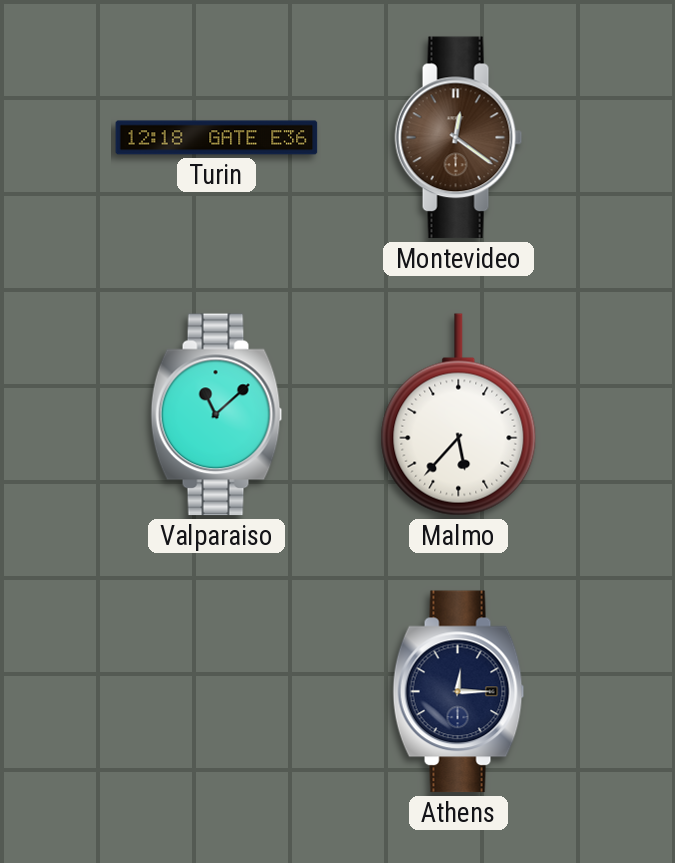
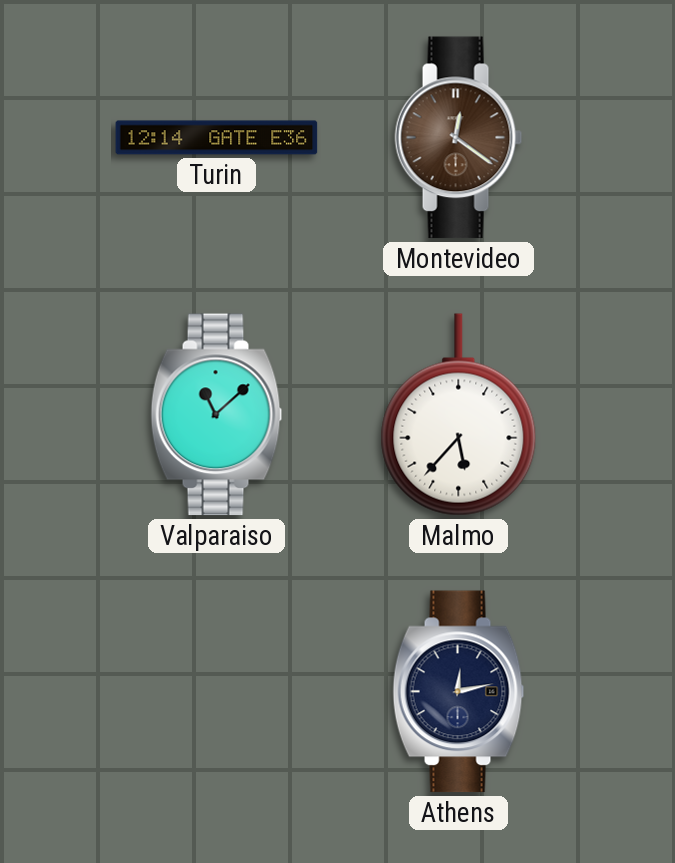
Turin: 12:18 -> 12:14 (217, 138)
Athens: 12:15 -> 12:13 (459, 692)
